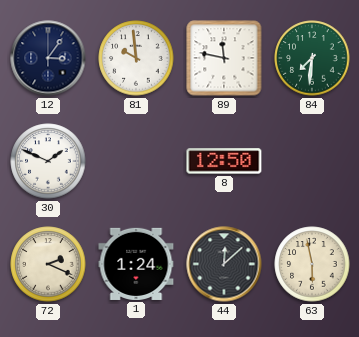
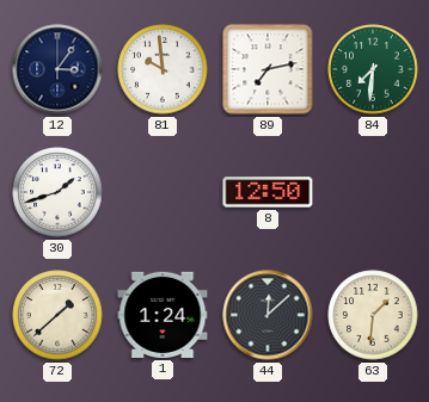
89: 11:47 -> 7:13 (268, 69)
30: 1:49 -> 1:42 (57, 192)
72: 2:19 -> 1:38 (57, 315)
63: 5:58 -> 1:31 (373, 315)
